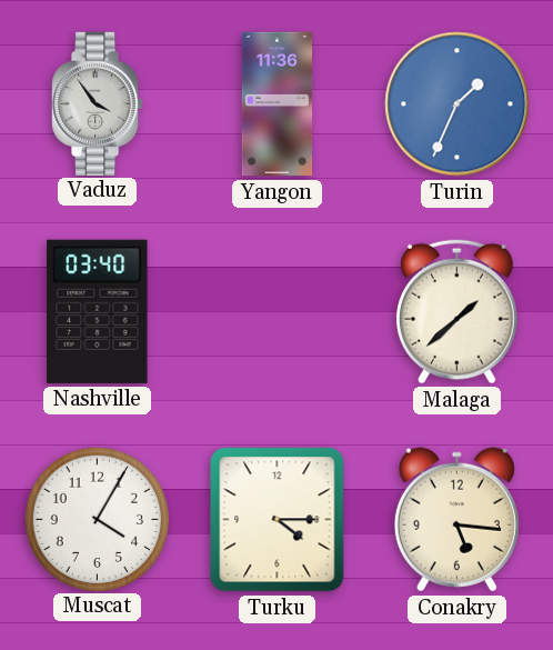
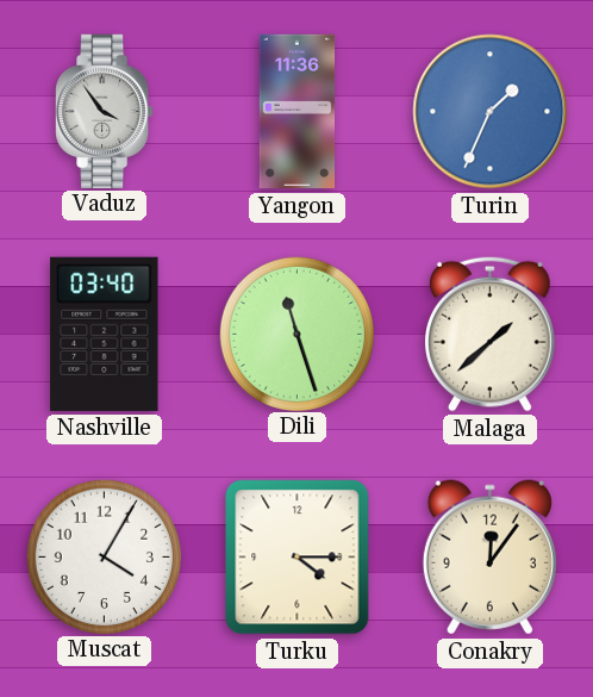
Dili: none -> 11:27 (296, 334)
Conakry: 5:16 -> 12:06 (489, 558)
